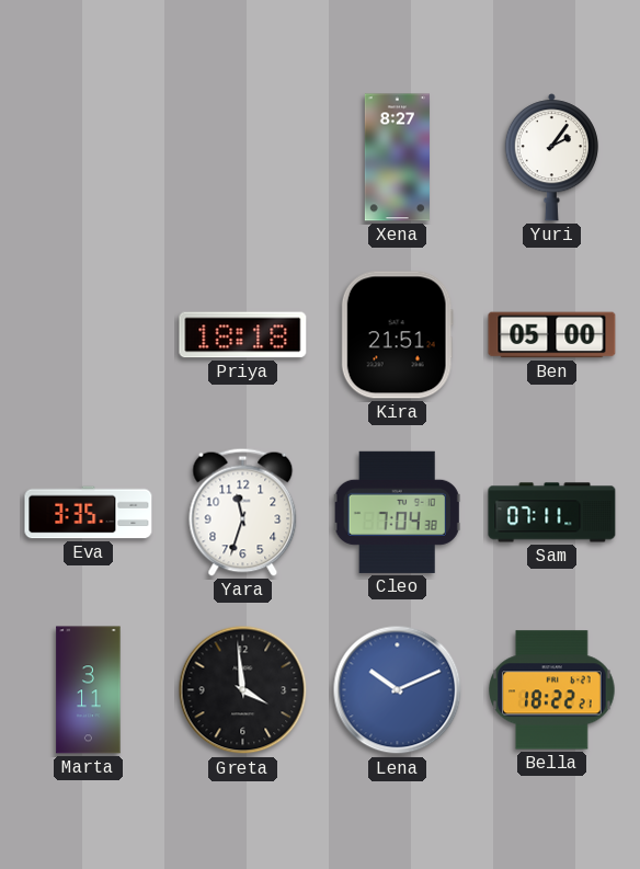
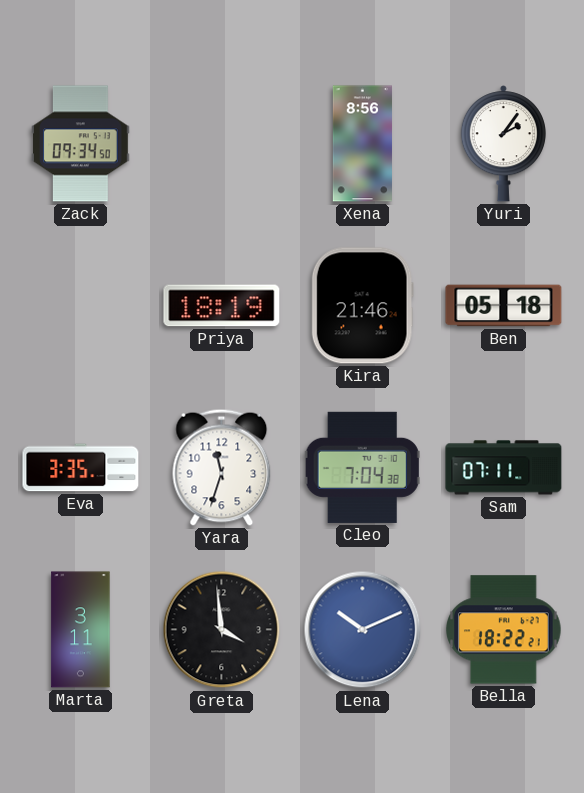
Zack: none -> 09:34 (81, 144)
Xena: 8:27 -> 8:56 (362, 144)
Priya: 18:18 -> 18:19 (222, 306)
Kira: 21:51 -> 21:46 (362, 306)
Ben: 05:00 -> 05:18 (504, 306)
